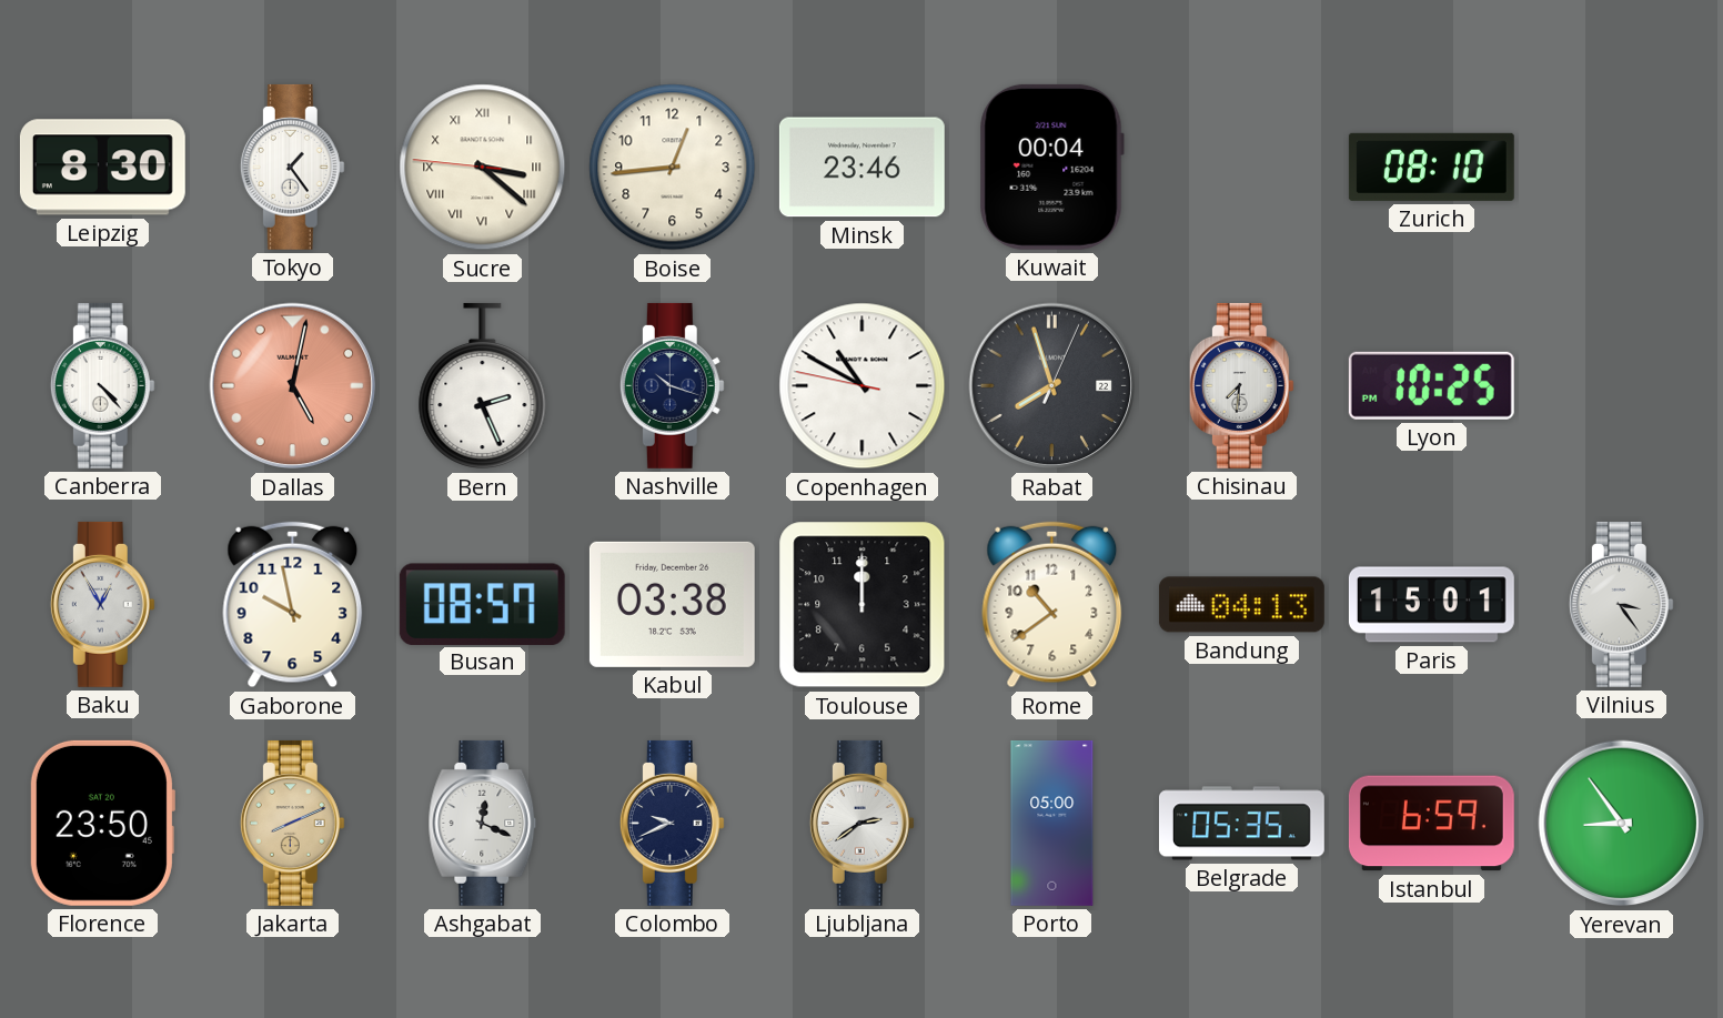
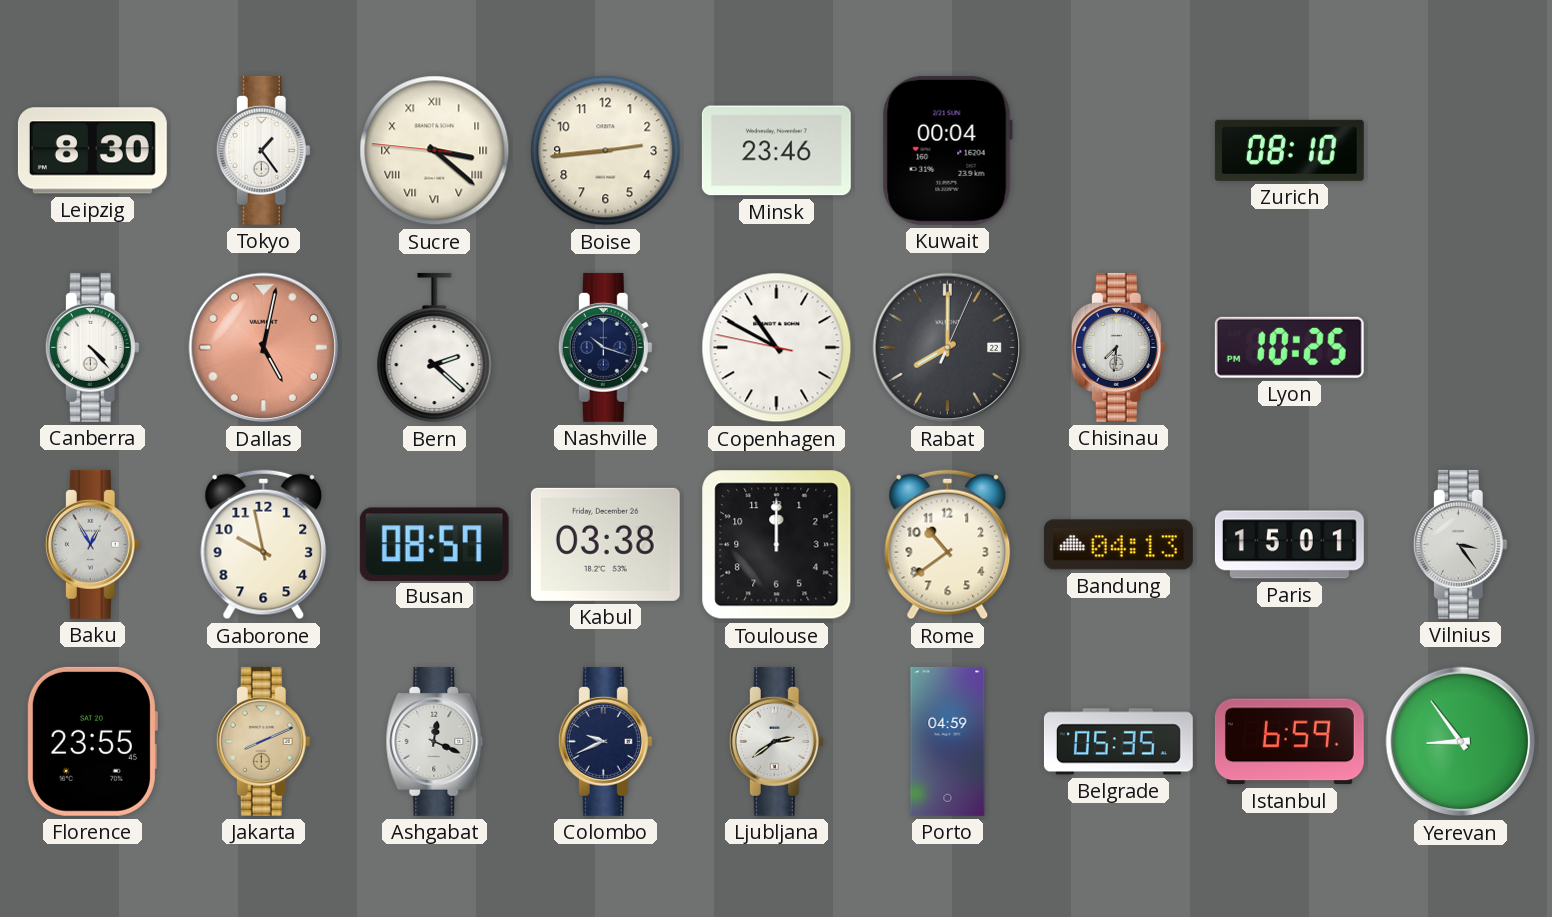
Boise: 12:44 -> 2:44 (606, 151)
Bern: 2:26 -> 2:22 (435, 348)
Rabat: 7:57 -> 8:00 (948, 348)
Florence: 23:50 -> 23:55 (92, 741)
Porto: 05:00 -> 04:59 (948, 741)
